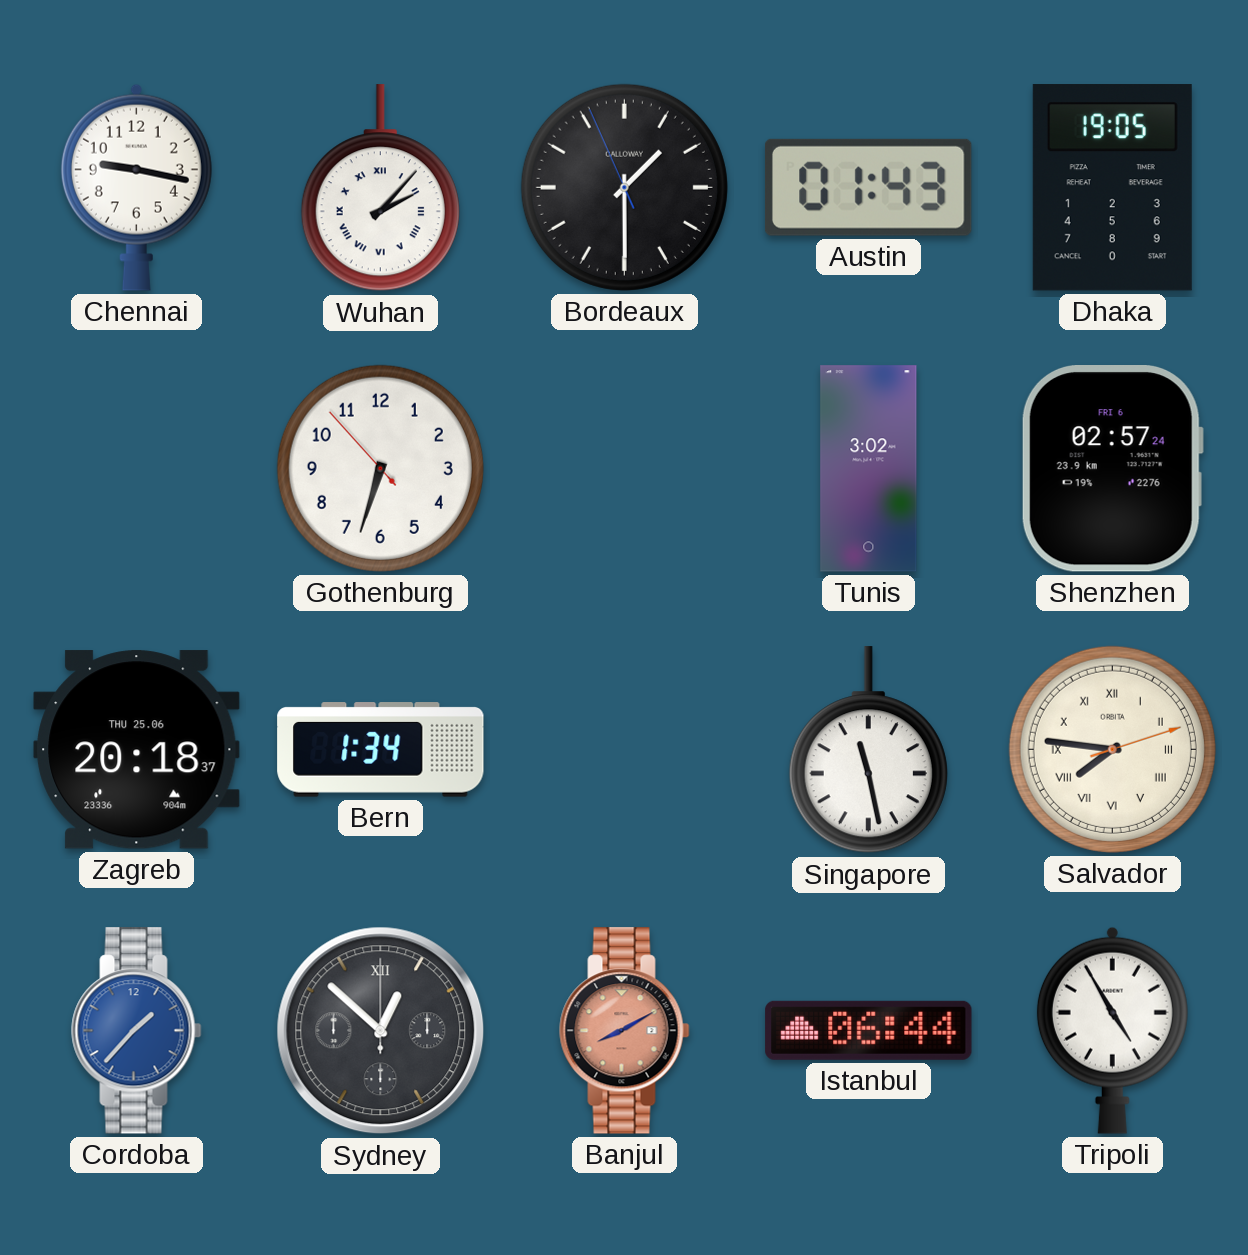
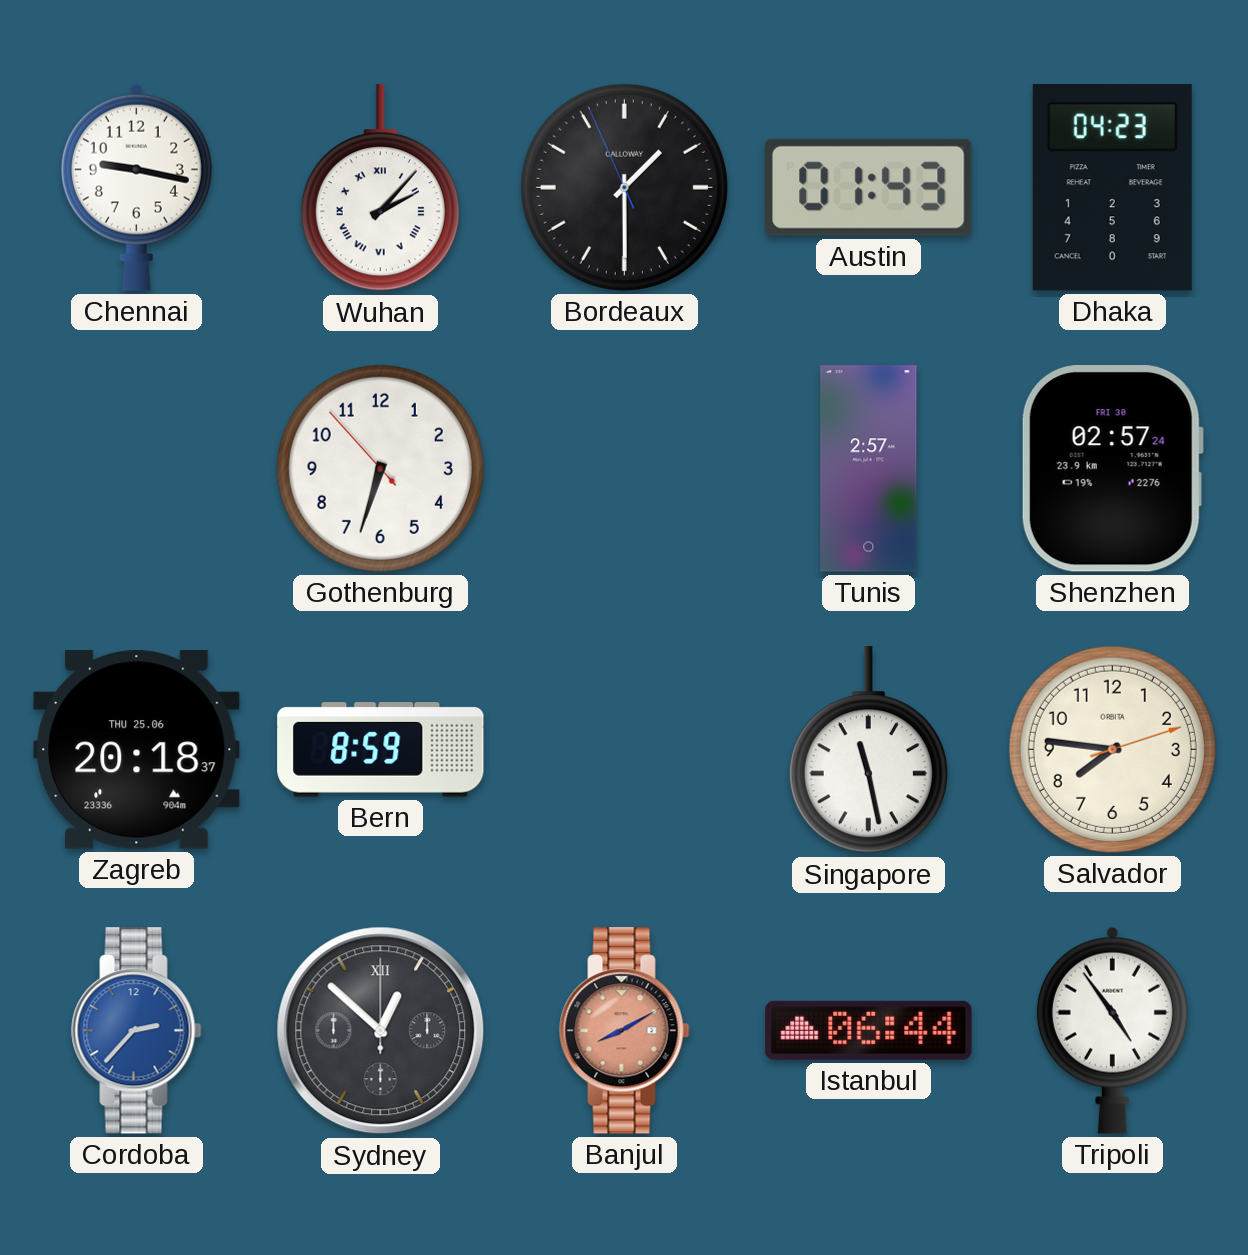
Dhaka: 19:05 -> 04:23 (1112, 188)
Tunis: 3:02 -> 2:57 (869, 469)
Shenzhen date: FRI 6 -> FRI 30 (1112, 469)
Bern: 1:34 -> 8:59 (381, 750)
Salvador numerals: Roman -> Arabic (1112, 749)
Cordoba: 1:37 -> 2:37 (137, 1031)
Tripoli: 4:55 -> 4:54 (1112, 1030)
